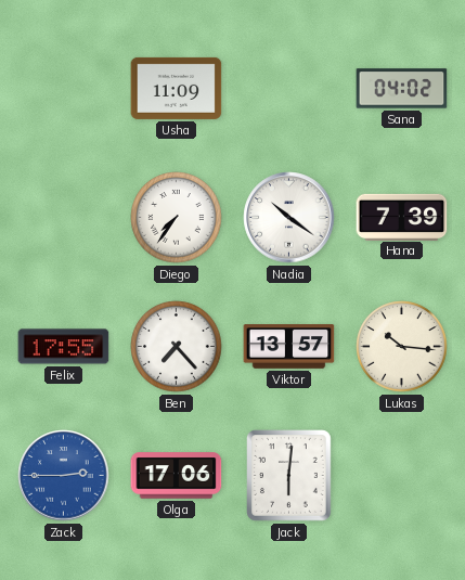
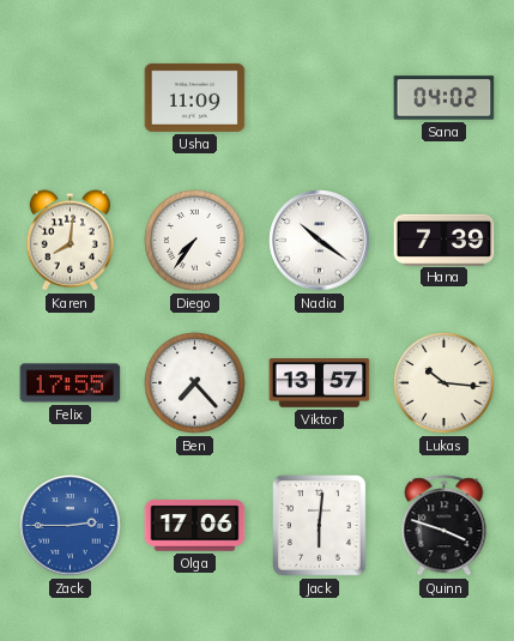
Karen: none -> 8:01 (69, 241)
Quinn: none -> 3:48 (445, 526)
